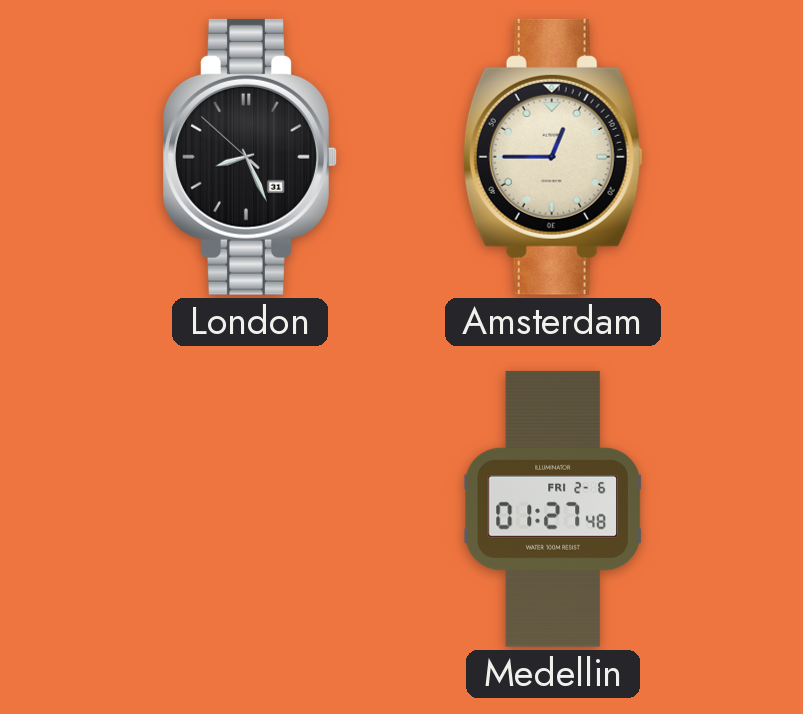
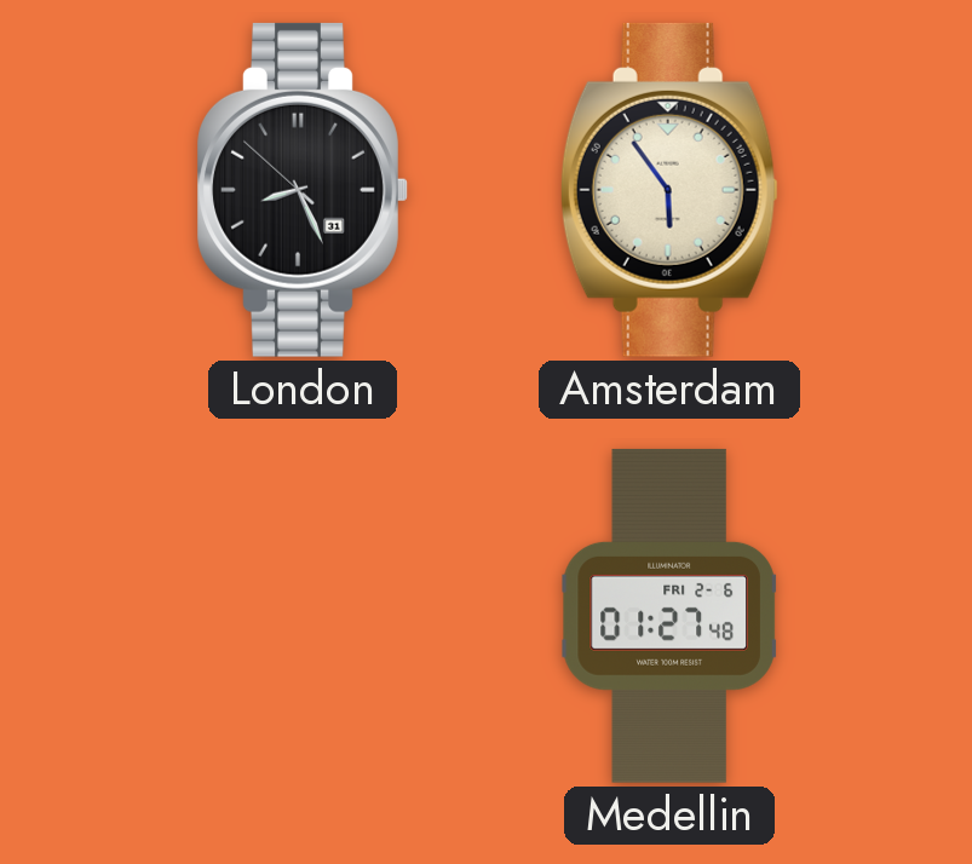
Amsterdam: 12:45 -> 5:54 (669, 190)
